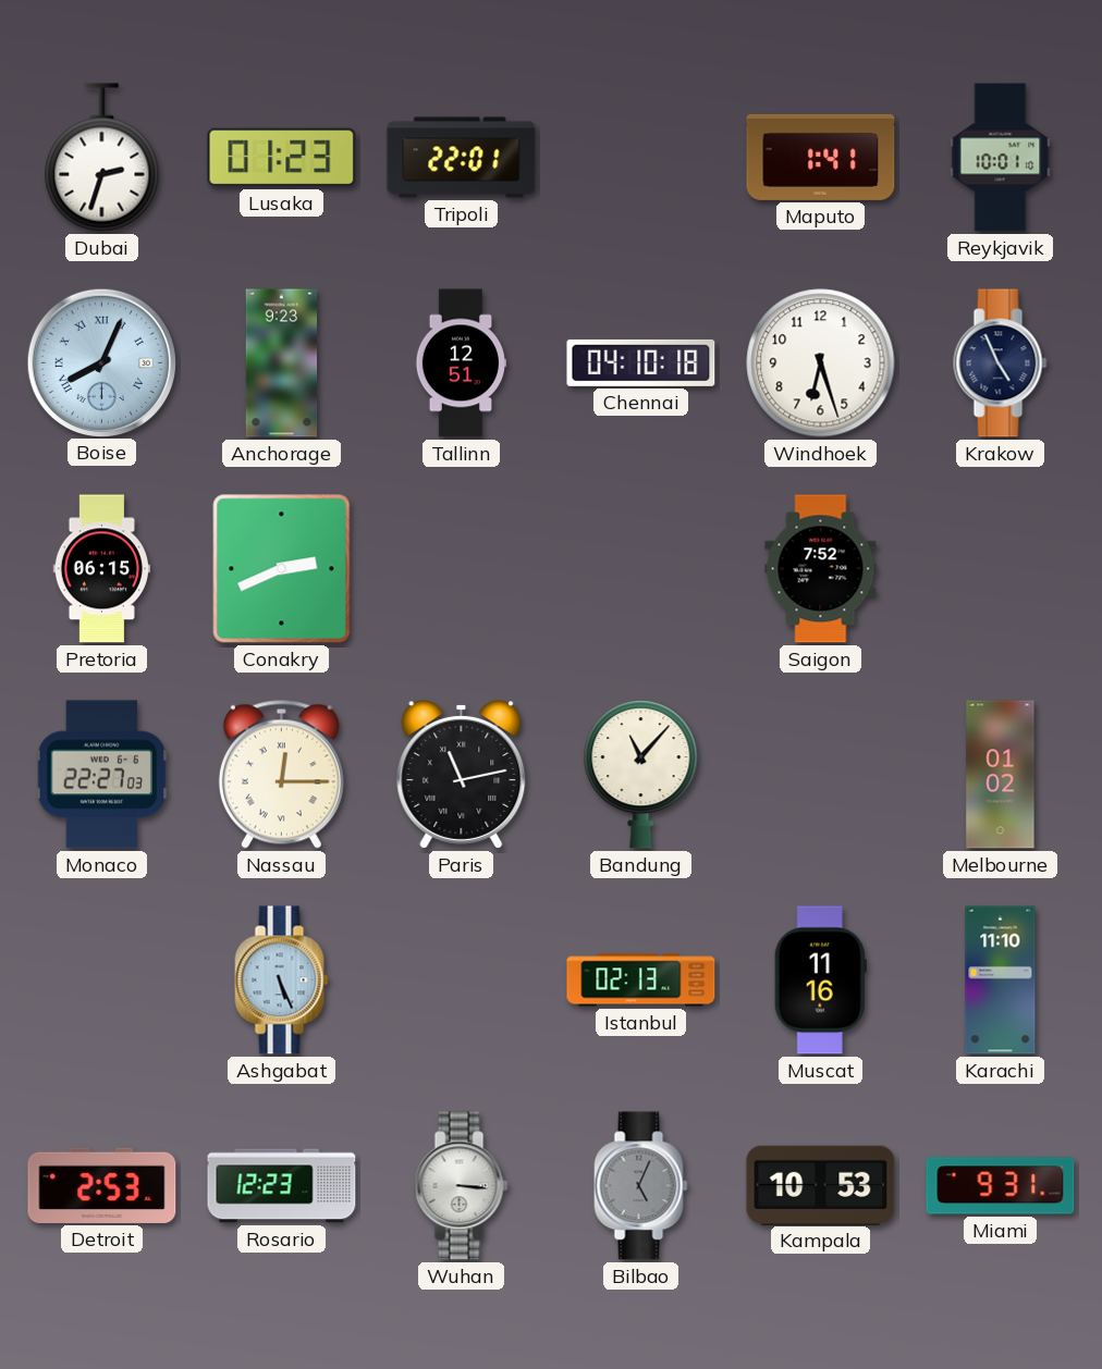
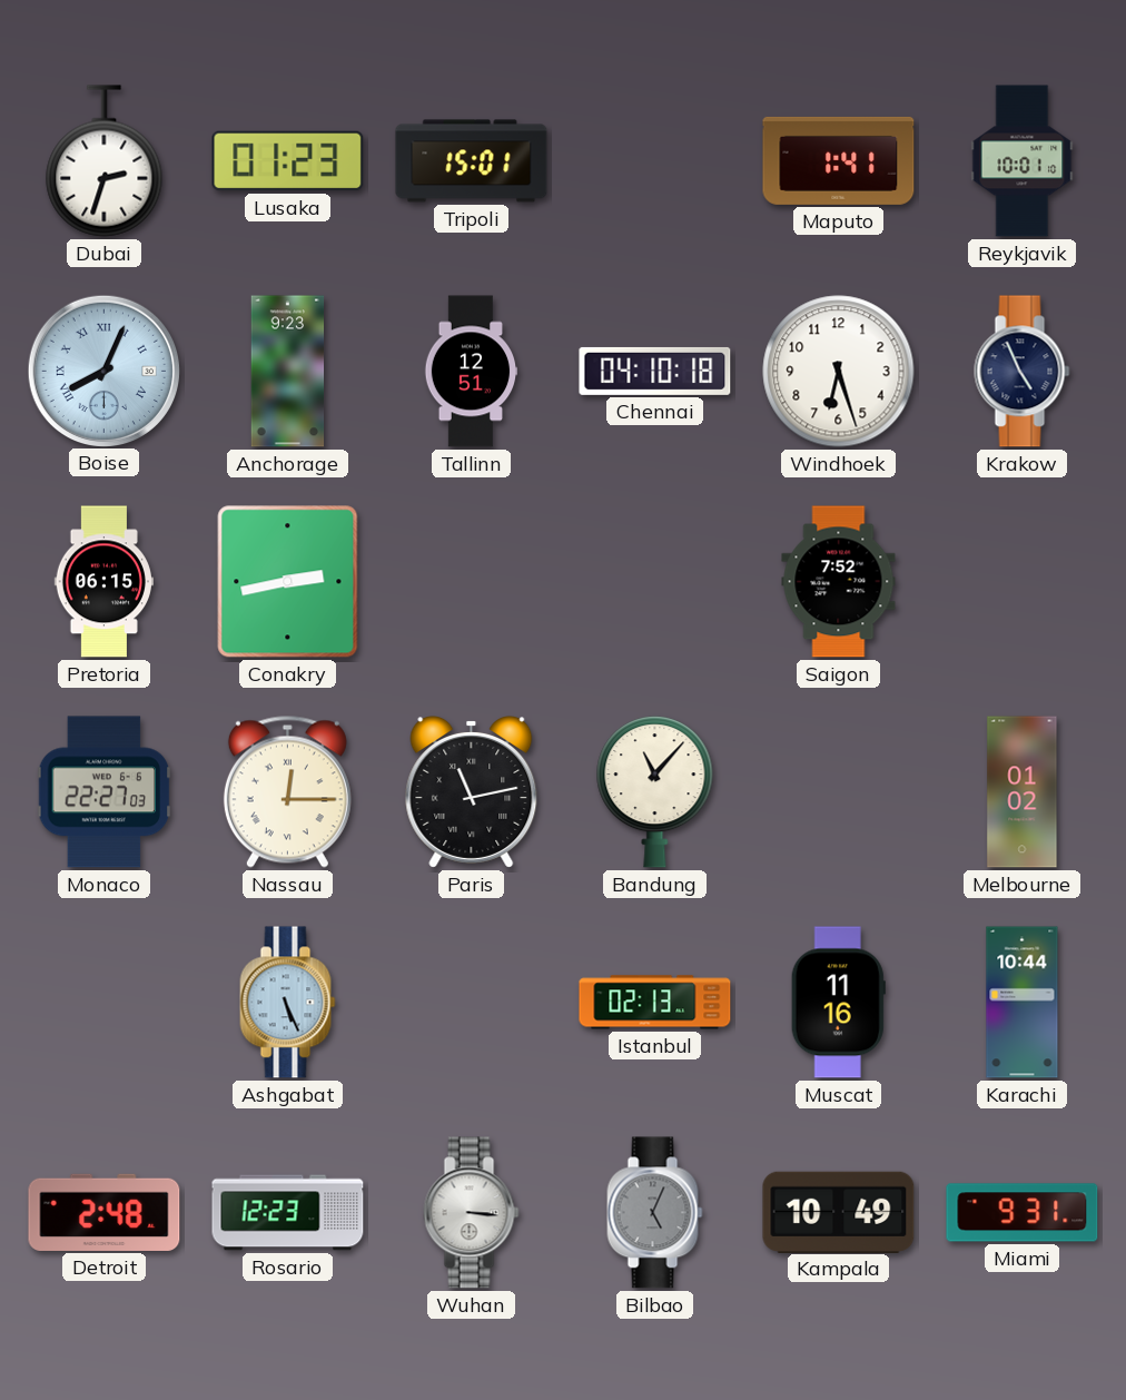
Tripoli: 22:01 -> 15:01 (472, 161)
Conakry: 2:41 -> 2:43 (288, 582)
Karachi: 11:10 -> 10:44 (1023, 1003)
Detroit: 2:53 -> 2:48 (105, 1212)
Kampala: 10:53 -> 10:49 (839, 1212)
